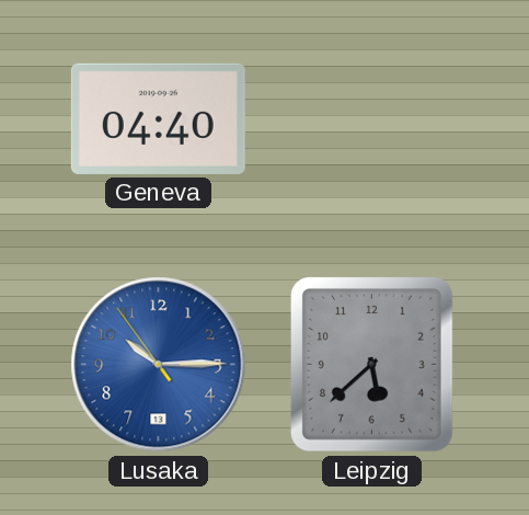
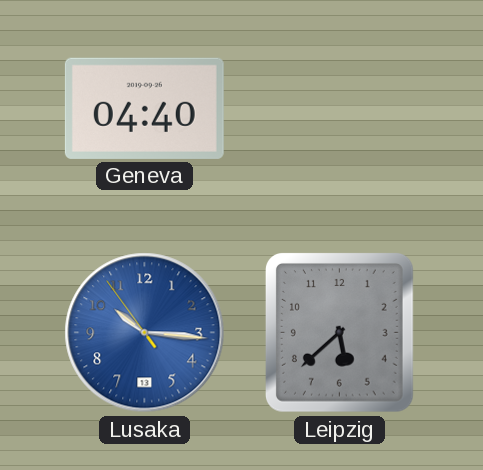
Lusaka: 10:14 -> 10:15 (145, 333)
